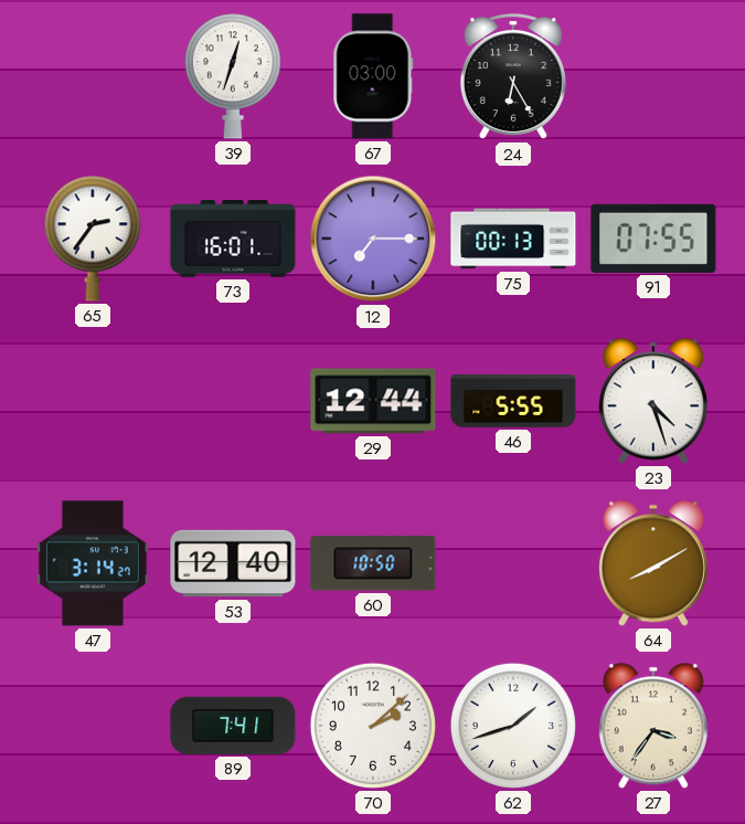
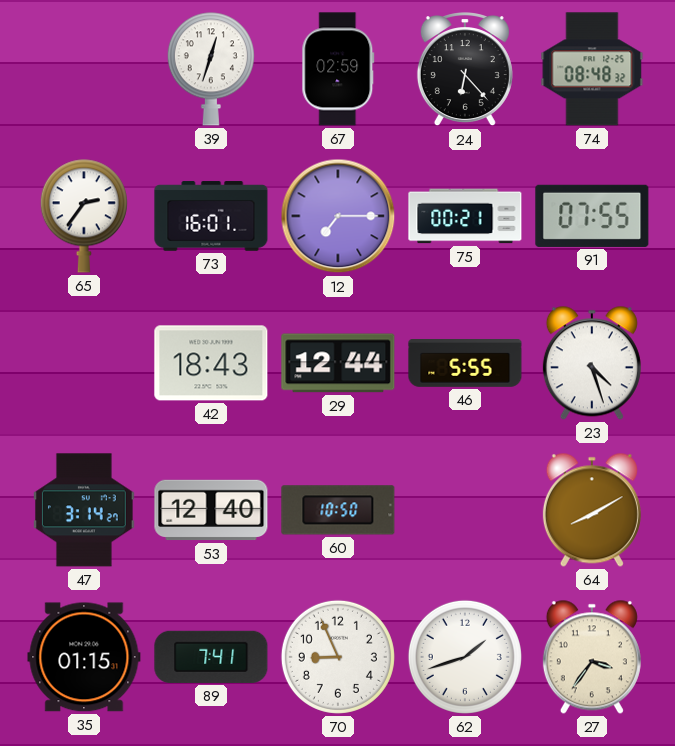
67: 03:00 -> 02:59 (338, 69)
24: 6:25 -> 6:23 (465, 70)
74: none -> 08:48 (592, 69)
75: 00:13 -> 00:21 (465, 216)
42: none -> 18:43 (211, 363)
35: none -> 01:15 (84, 657)
70: 2:08 -> 8:56 (338, 657)
